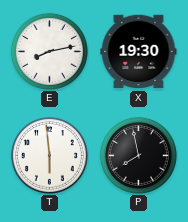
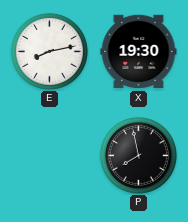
T: 5:59 -> none (49, 155)
